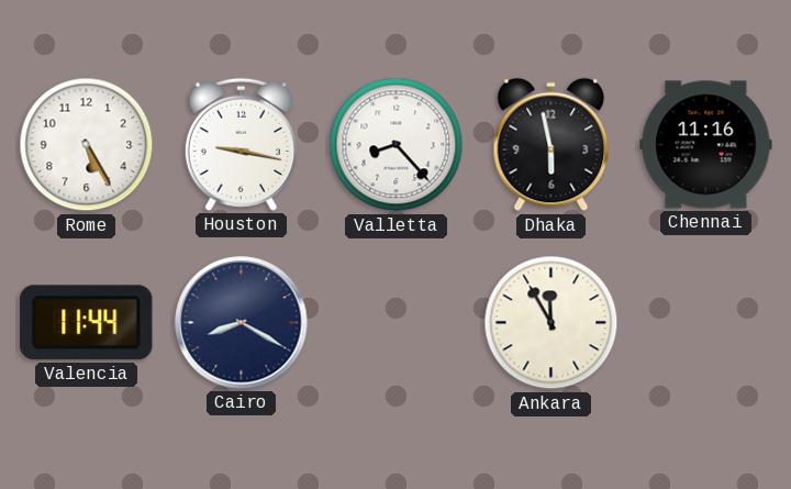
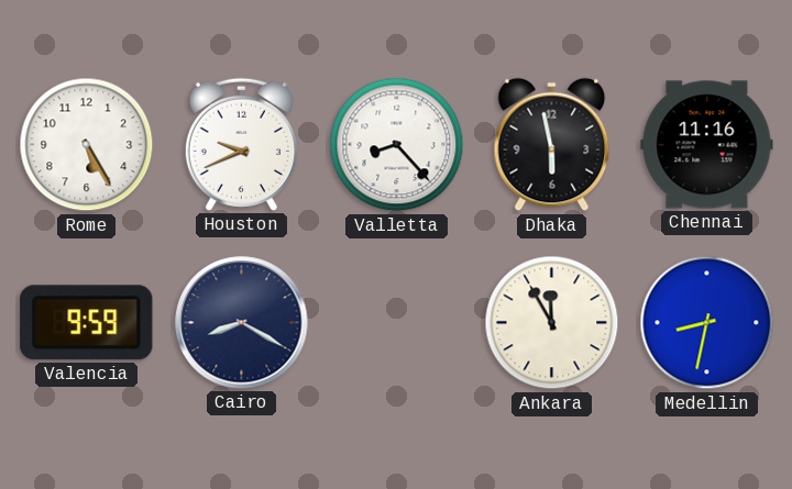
Houston: 9:17 -> 9:41 (241, 144)
Valencia: 11:44 -> 9:59 (87, 323)
Medellin: none -> 8:32 (707, 323)
